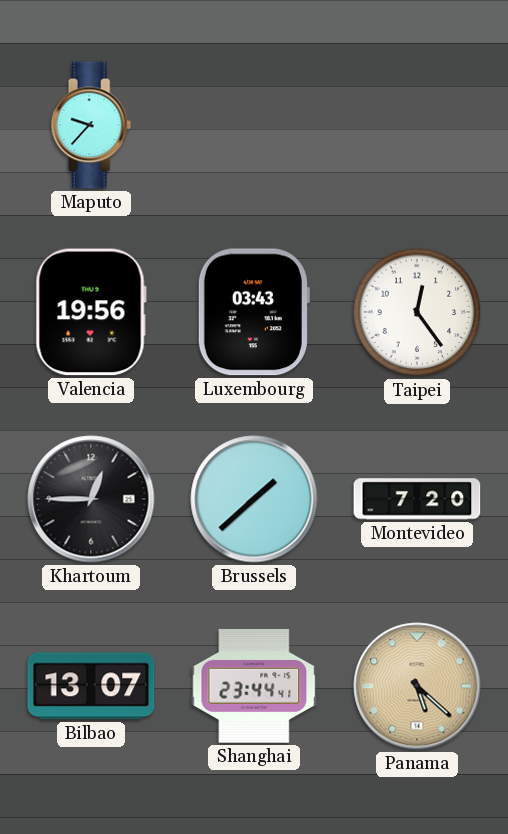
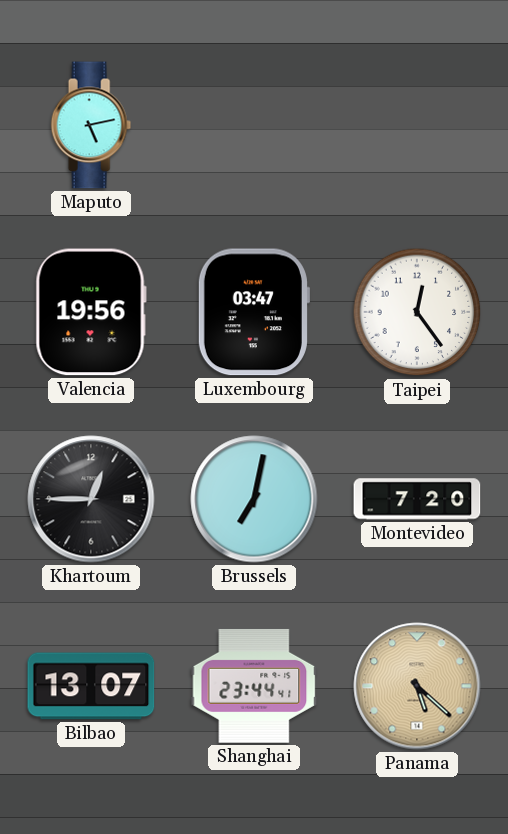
Maputo: 9:37 -> 5:13 (91, 125)
Luxembourg: 03:43 -> 03:47 (253, 312)
Brussels: 1:38 -> 7:02 (254, 499)
